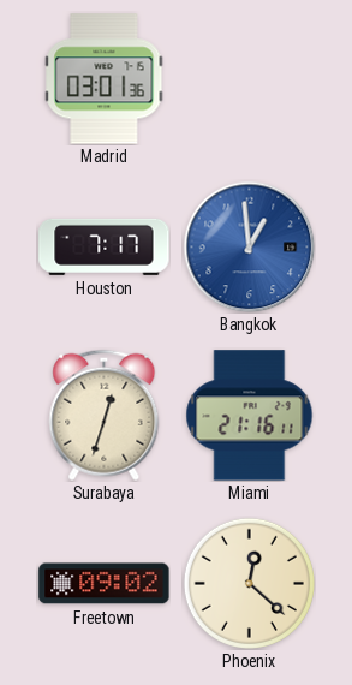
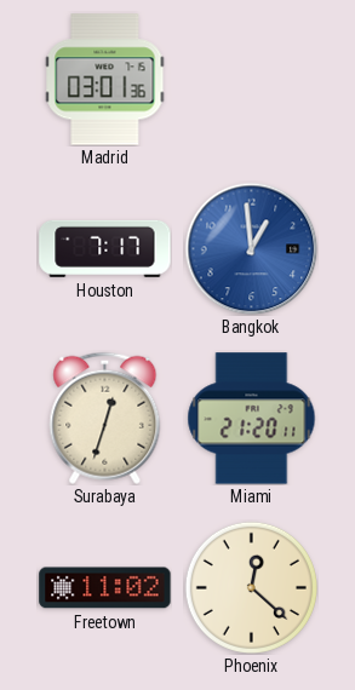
Miami: 21:16 -> 21:20 (252, 419)
Freetown: 09:02 -> 11:02 (105, 588)
